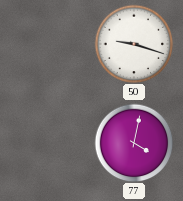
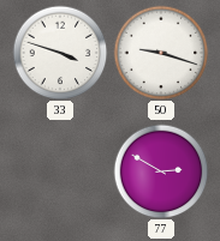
33: none -> 3:48 (60, 53)
77: 4:02 -> 2:50 (161, 171)
